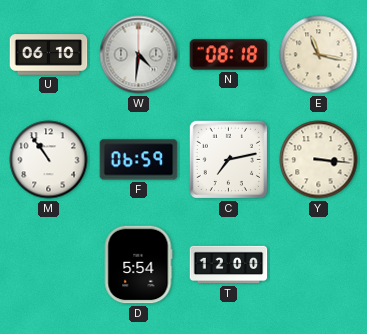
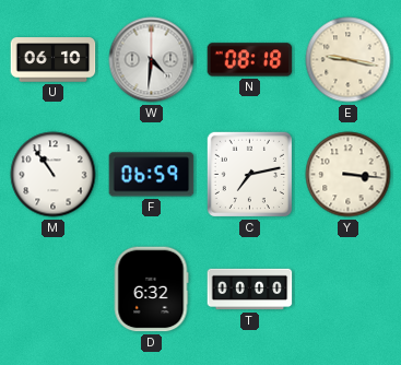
E: 11:17 -> 9:17 (349, 60)
D: 5:54 -> 6:32 (151, 290)
T: 12:00 -> 00:00 (250, 290)
